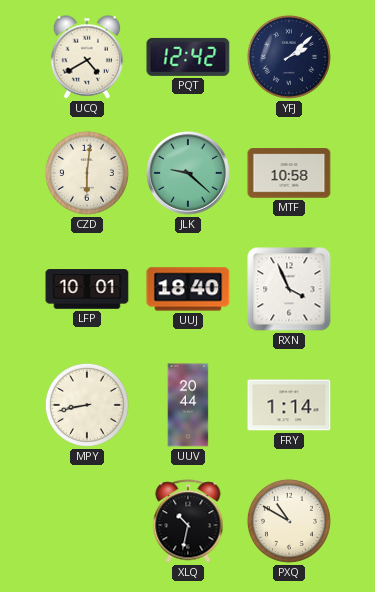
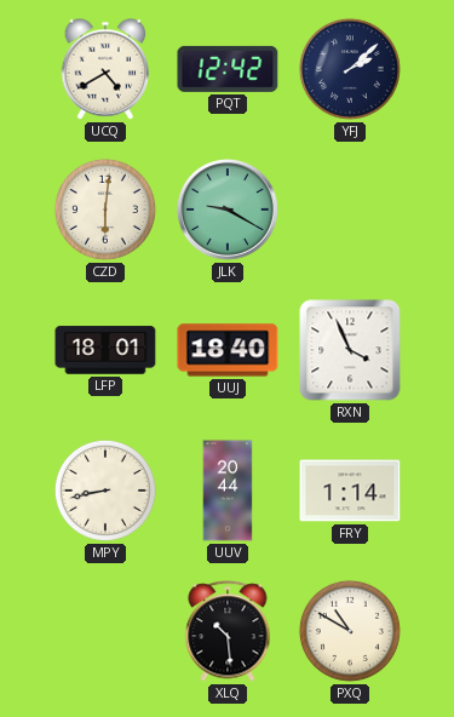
JLK: 9:22 -> 9:20 (229, 211)
MTF: 10:58 -> none (289, 173)
LFP: 10:01 -> 18:01 (105, 350)
XLQ: 10:32 -> 10:29 (228, 631)
